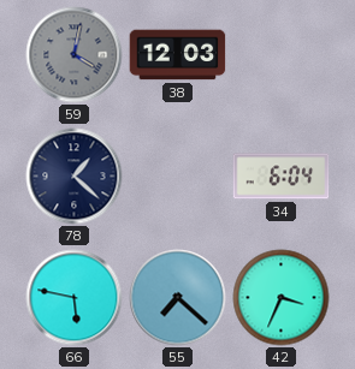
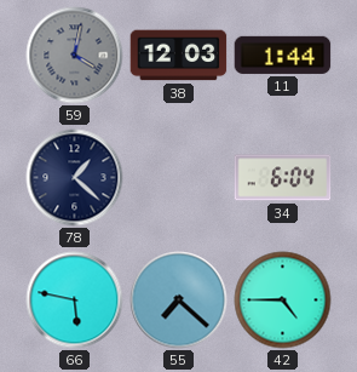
11: none -> 1:44 (283, 55)
42: 3:34 -> 4:45 (283, 301)
